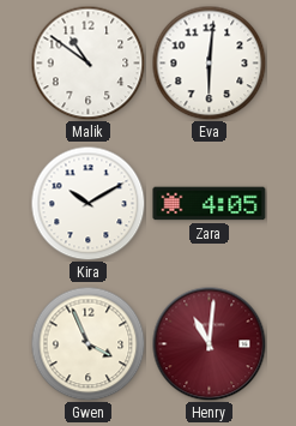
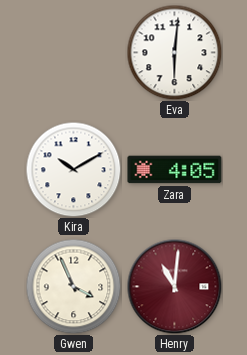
Malik: 10:51 -> none (87, 62)
